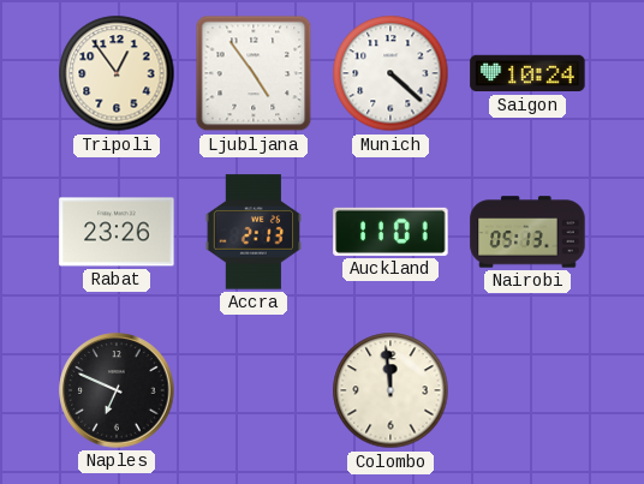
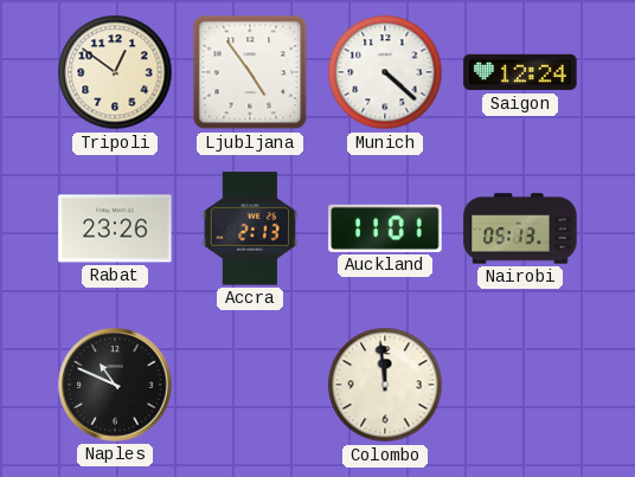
Tripoli: 12:54 -> 12:51 (115, 72)
Saigon: 10:24 -> 12:24 (520, 72)
Naples: 6:49 -> 10:49 (115, 385)
